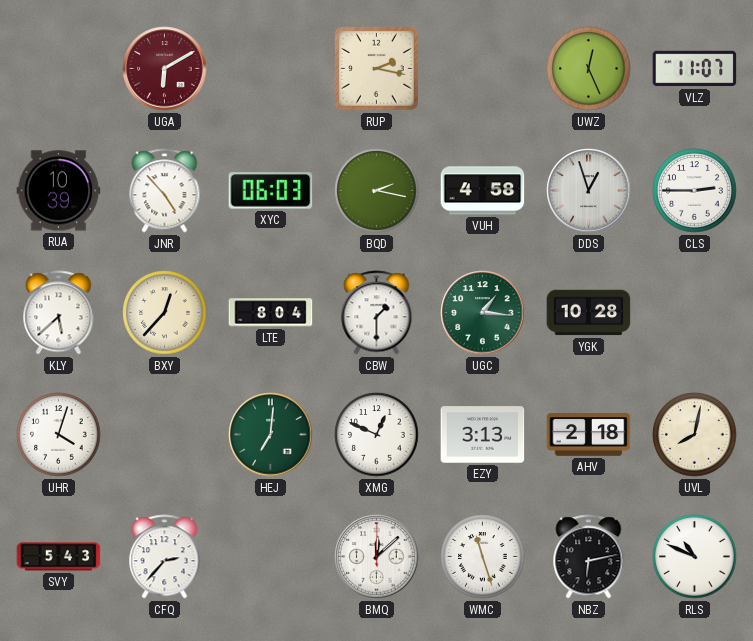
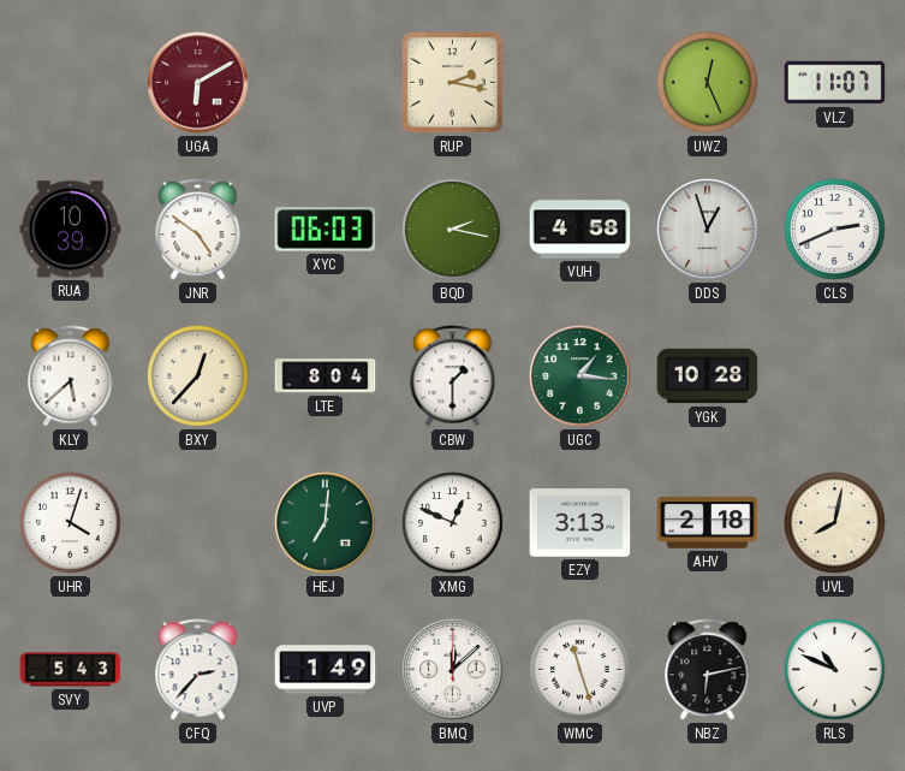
JNR: 4:53 -> 4:51 (198, 230)
CLS: 2:45 -> 2:41 (835, 230)
UVP: none -> 1:49 (326, 670)
